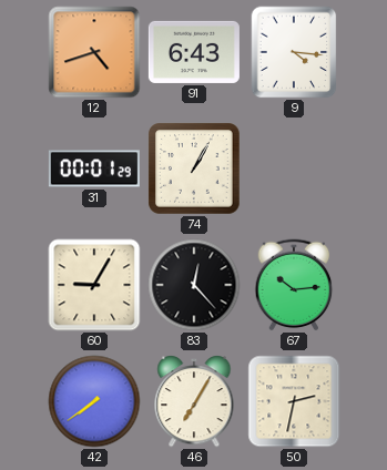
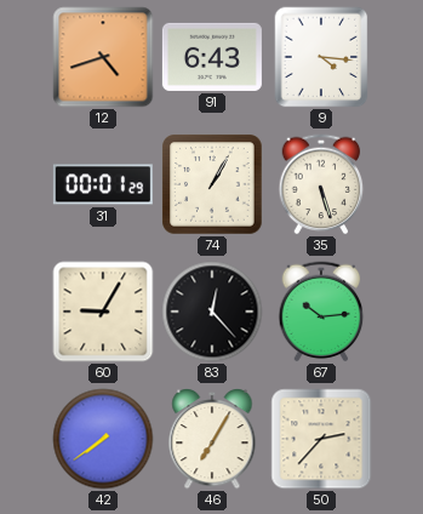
35: none -> 5:27 (321, 184)
50: 2:32 -> 2:37 (321, 439)
